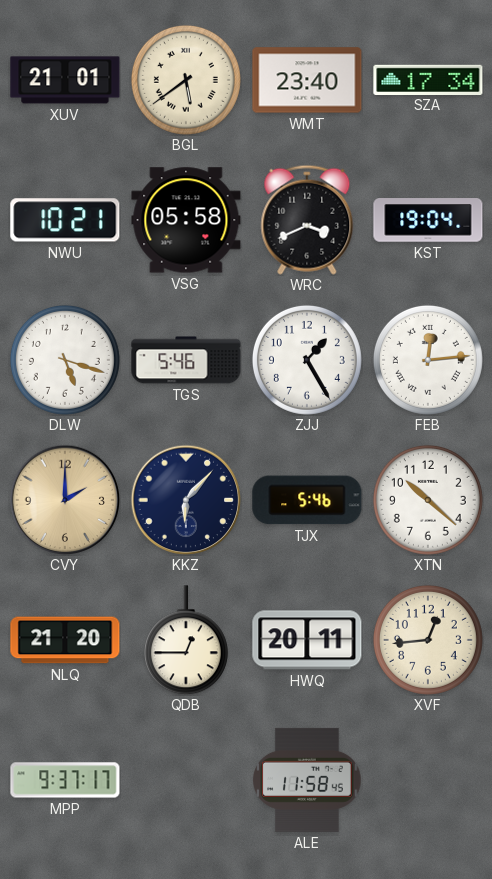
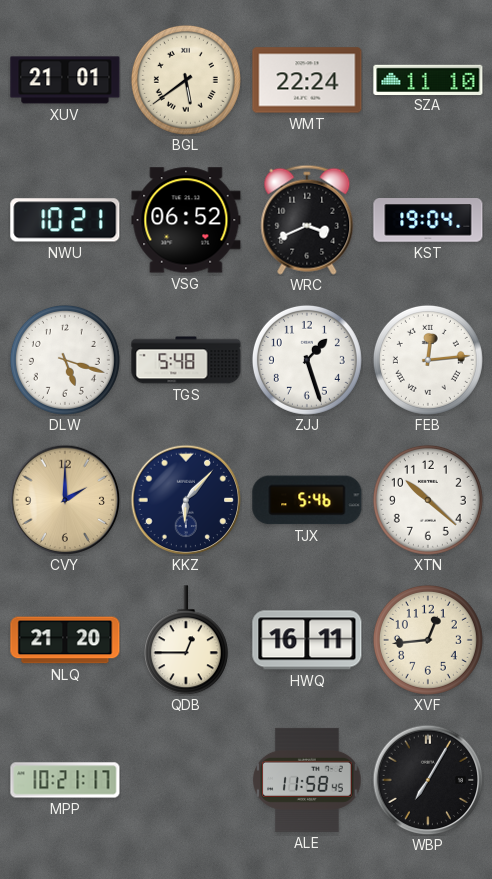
WMT: 23:40 -> 22:24 (307, 80)
SZA: 17:34 -> 11:10 (428, 79)
VSG: 05:58 -> 06:52 (186, 220)
TGS: 5:46 -> 5:48 (186, 360)
ZJJ: 1:25 -> 1:27 (307, 360)
HWQ: 20:11 -> 16:11 (307, 640)
MPP: 9:37 -> 10:21 (65, 780)
WBP: none -> 7:05 (428, 780)
